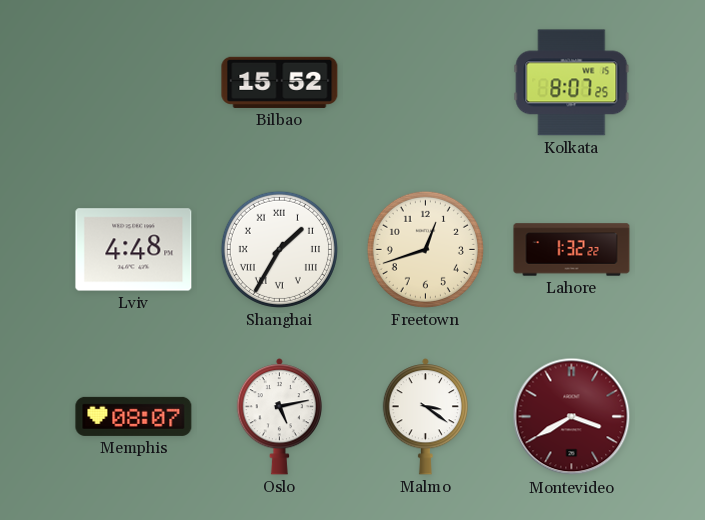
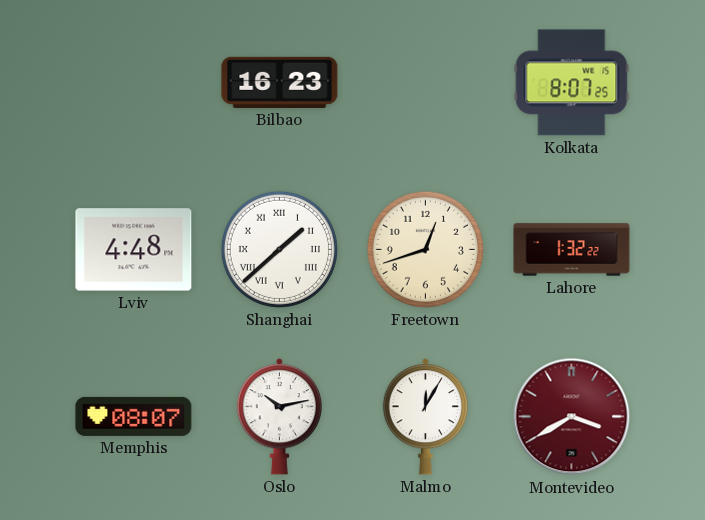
Bilbao: 15:52 -> 16:23 (280, 82)
Shanghai: 1:35 -> 1:38 (279, 249)
Oslo: 5:13 -> 10:13 (279, 417)
Malmo: 3:21 -> 12:05 (425, 417)
